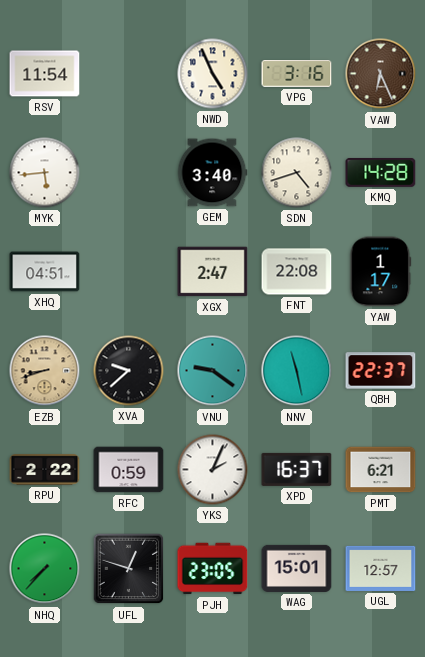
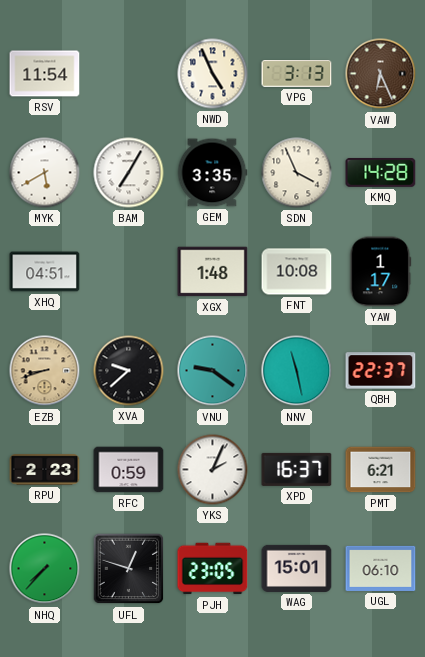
VPG: 3:16 -> 3:13 (297, 74)
MYK: 5:44 -> 5:40 (45, 173)
BAM: none -> 7:05 (129, 173)
GEM: 3:40 -> 3:35 (212, 173)
SDN: 4:42 -> 3:56 (297, 173)
XGX: 2:47 -> 1:48 (213, 272)
FNT: 22:08 -> 10:08 (297, 272)
RPU: 2:22 -> 2:23 (45, 470)
UGL: 12:57 -> 06:10 (381, 568)
